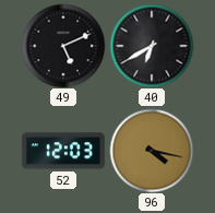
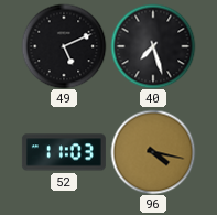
40: 6:40 -> 7:27 (153, 46)
52: 12:03 -> 11:03 (64, 152)
